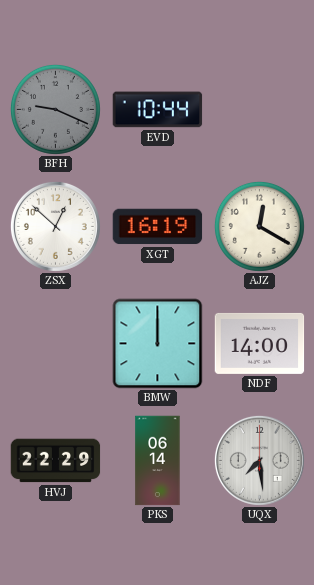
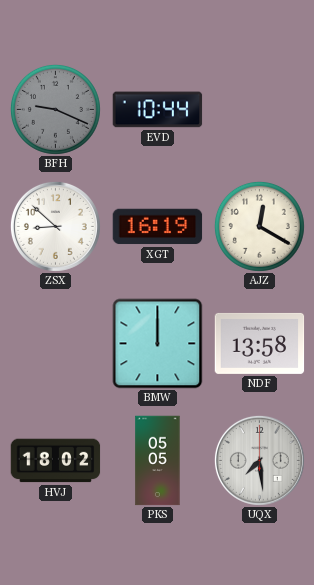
ZSX: 12:52 -> 8:52 (55, 226)
NDF: 14:00 -> 13:58 (260, 343)
HVJ: 22:29 -> 18:02 (56, 461)
PKS: 06:14 -> 05:05 (158, 461)
